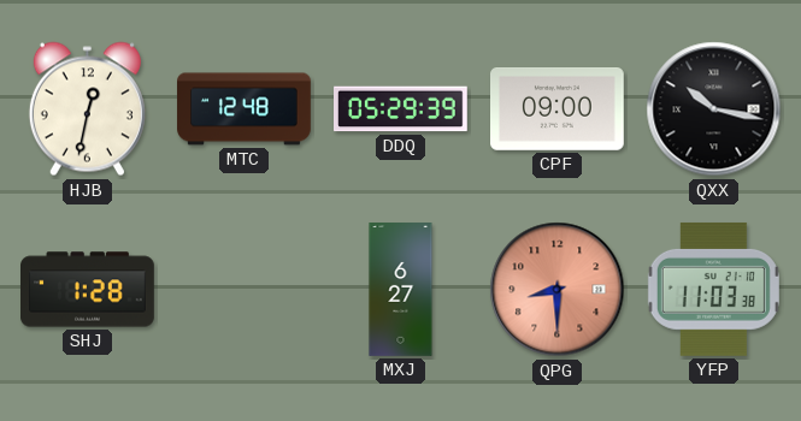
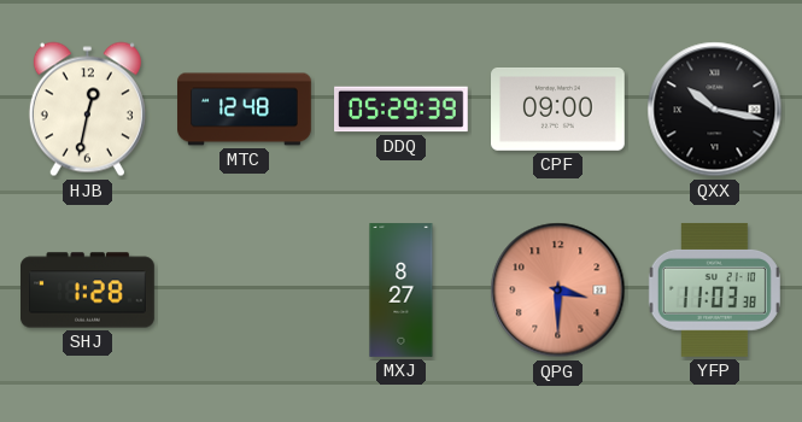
MXJ: 6:27 -> 8:27 (402, 291)
QPG: 8:30 -> 3:30 (558, 291)
